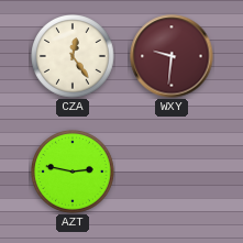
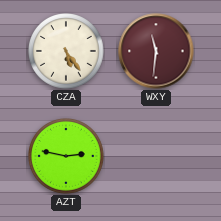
CZA: 12:24 -> 5:24 (66, 51)
WXY: 9:31 -> 11:31 (156, 51)
